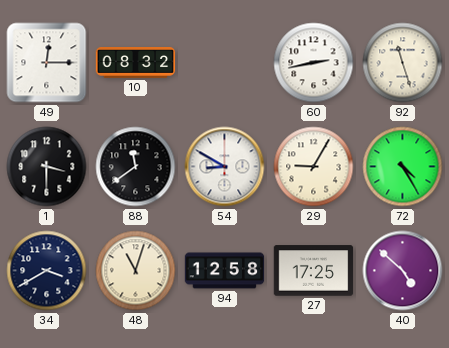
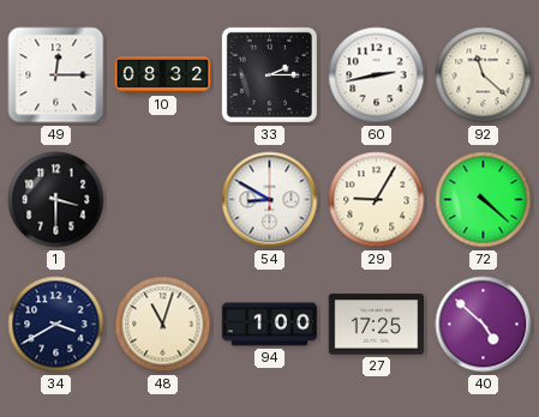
33: none -> 2:15 (269, 74)
92: 11:27 -> 11:22 (484, 75)
88: 11:39 -> none (136, 167)
72: 4:25 -> 4:22 (484, 200)
94: 12:58 -> 1:00 (270, 325)
